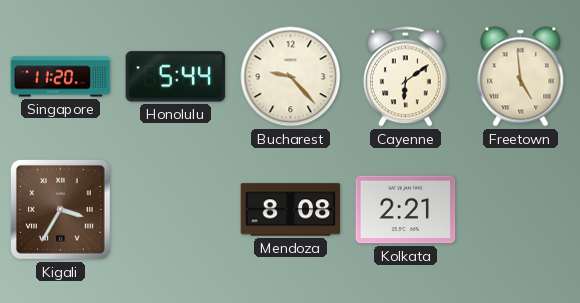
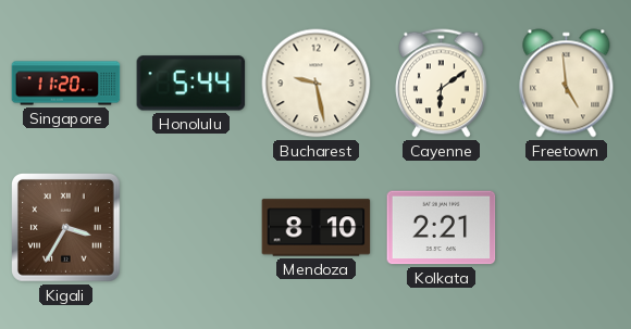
Bucharest: 9:23 -> 9:28 (317, 84)
Mendoza: 8:08 -> 8:10 (317, 228)
